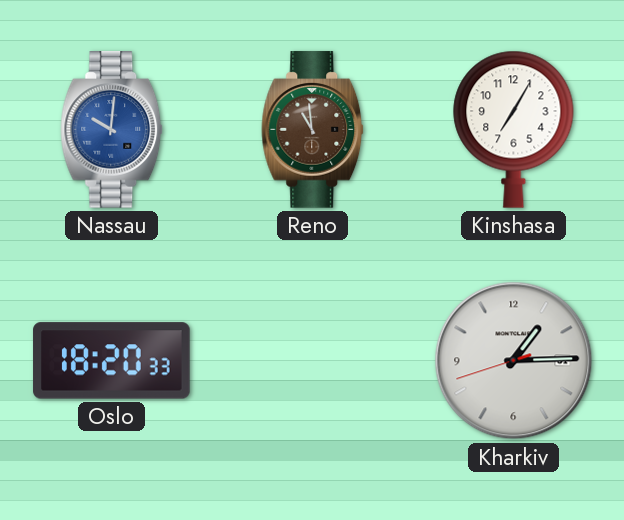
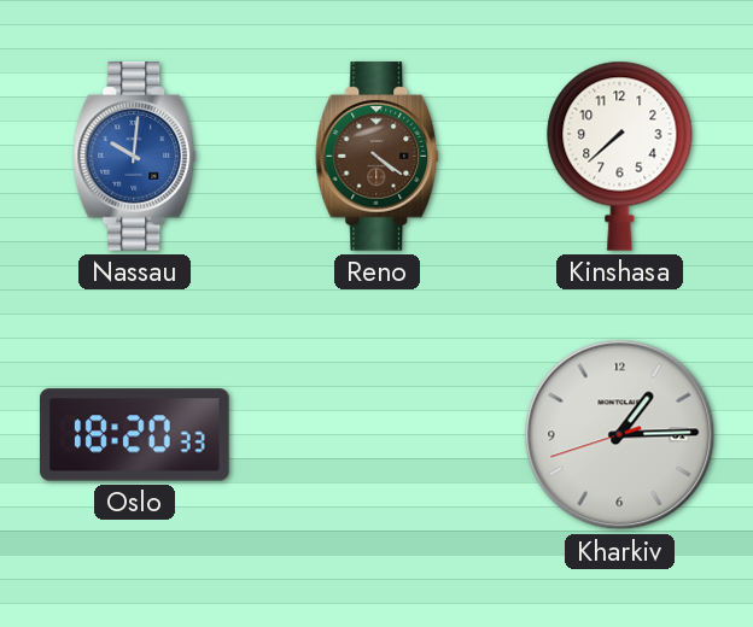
Reno: 10:59 -> 4:21 (378, 157)
Kinshasa: 7:05 -> 7:38 (620, 156)
